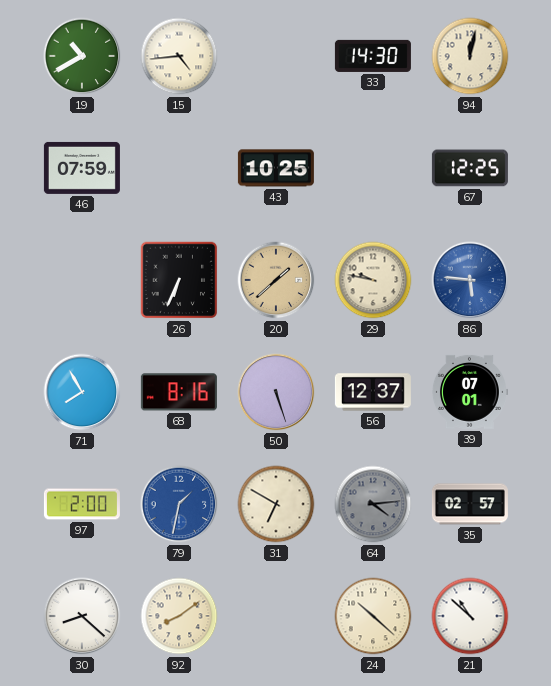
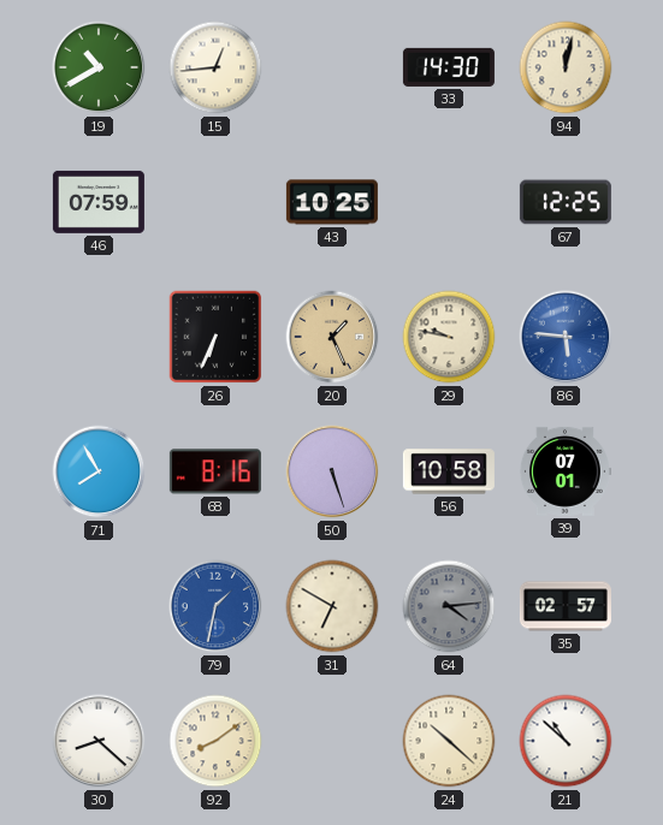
15: 4:44 -> 12:44 (215, 67)
20: 1:38 -> 1:26 (332, 337)
56: 12:37 -> 10:58 (449, 471)
97: 2:00 -> none (82, 504)
